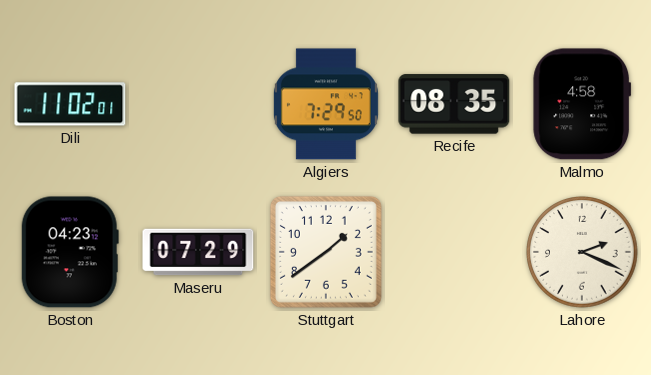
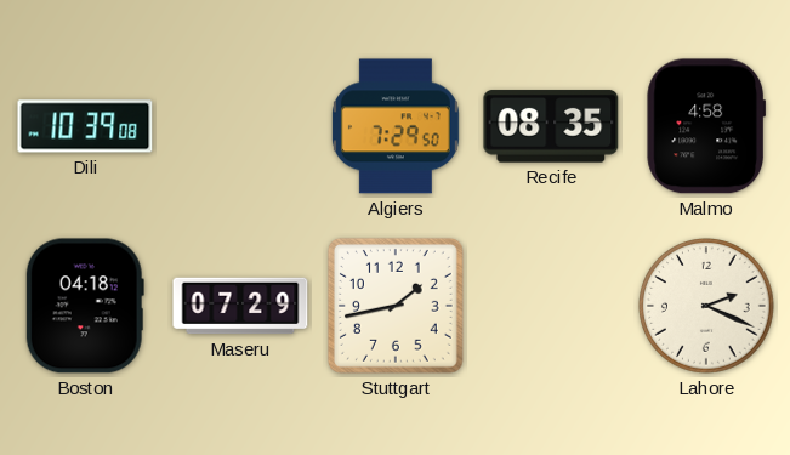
Dili: 11:02 -> 10:39 (85, 126)
Boston: 04:23 -> 04:18 (85, 306)
Stuttgart: 1:39 -> 1:43 (396, 306)
